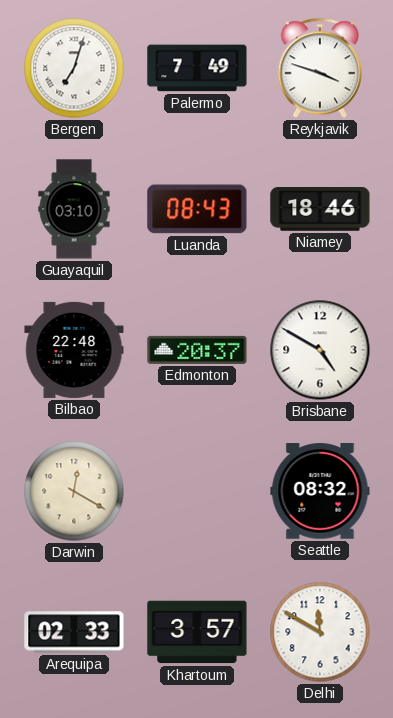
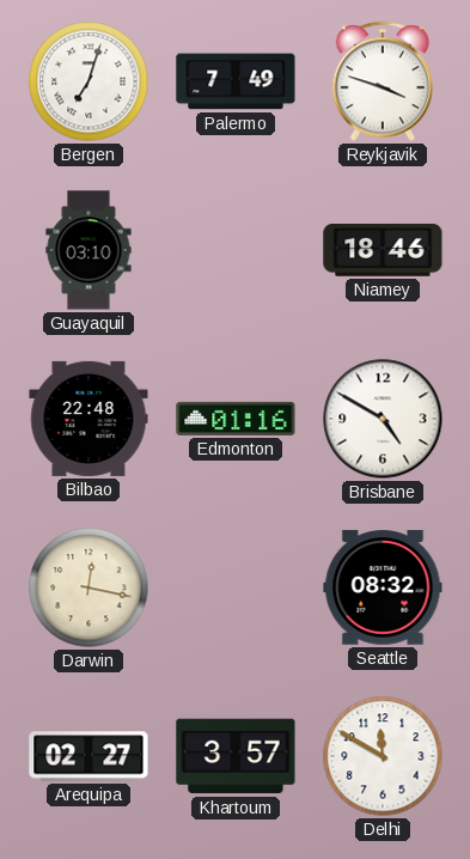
Luanda: 08:43 -> none (197, 209)
Edmonton: 20:37 -> 01:16 (236, 419)
Darwin: 12:20 -> 12:17 (88, 587)
Arequipa: 02:33 -> 02:27 (88, 756)
